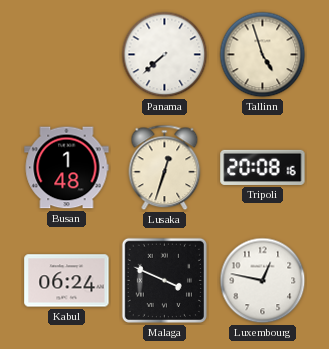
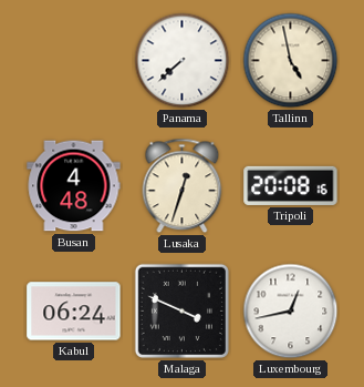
Tallinn: 4:57 -> 4:58 (291, 61)
Busan: 1:48 -> 4:48 (74, 186)
Luxembourg: 12:47 -> 12:43 (291, 312)
